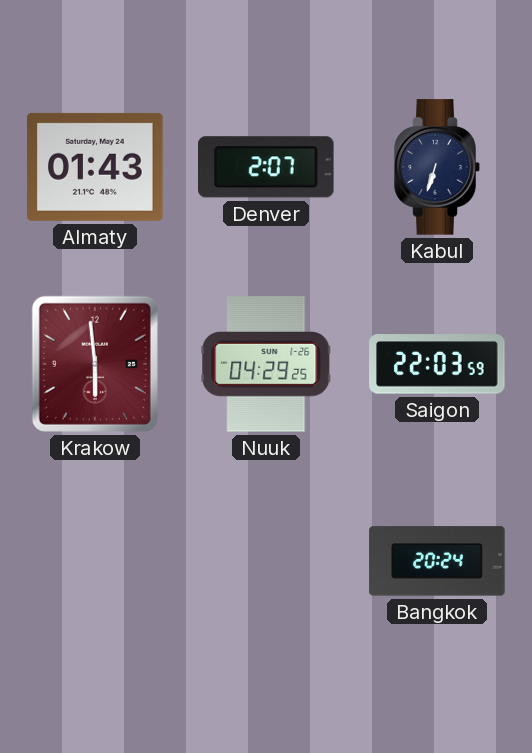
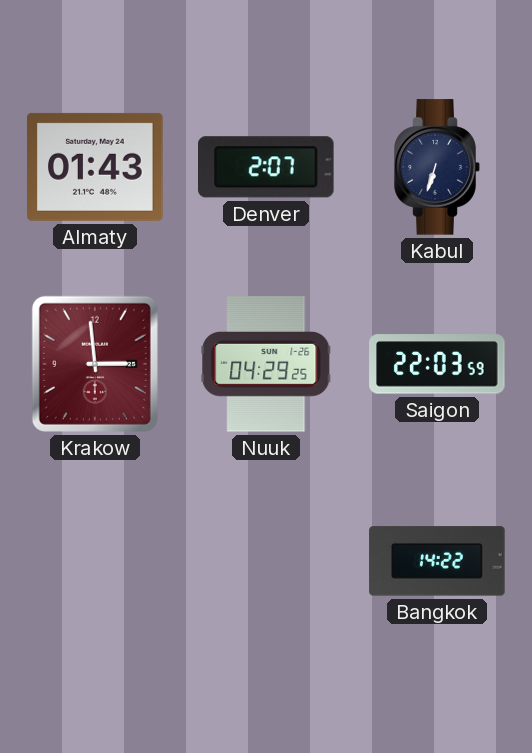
Krakow: 5:59 -> 2:59 (95, 364)
Bangkok: 20:24 -> 14:22 (437, 561)
